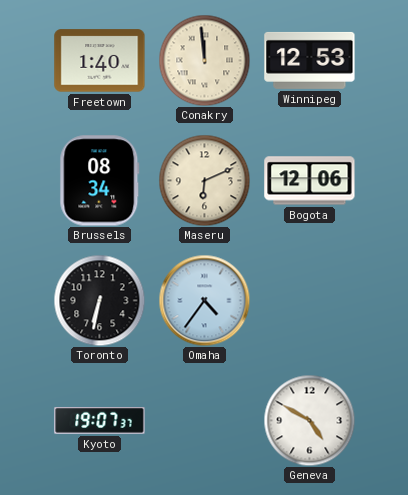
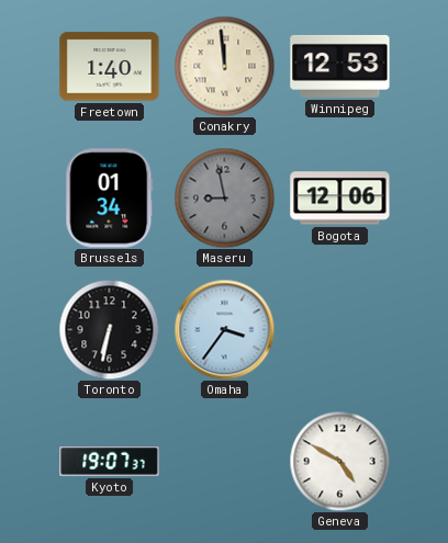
Brussels: 08:34 -> 01:34 (110, 199)
Maseru: 6:11 -> 8:58 (224, 197)
Maseru dial: cream -> grey (224, 197)
Omaha: 4:36 -> 3:36 (224, 329)
